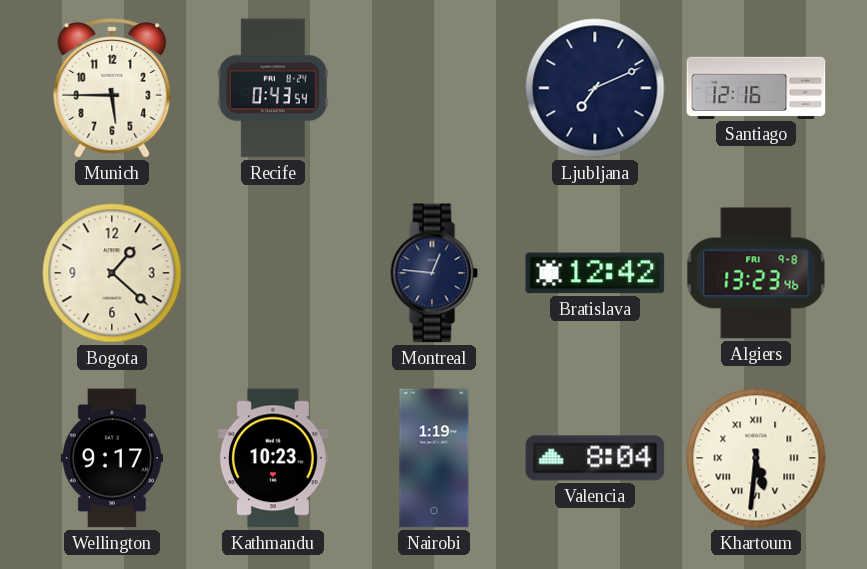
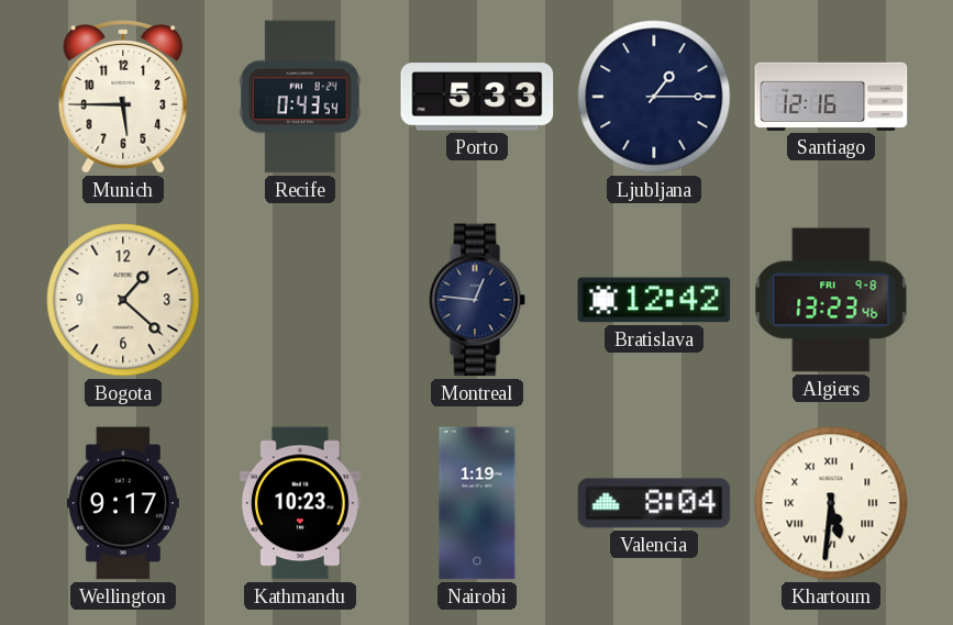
Porto: none -> 5:33 (477, 97)
Ljubljana: 7:11 -> 1:15 (654, 97)
